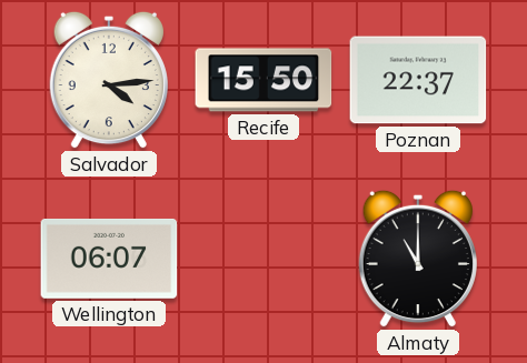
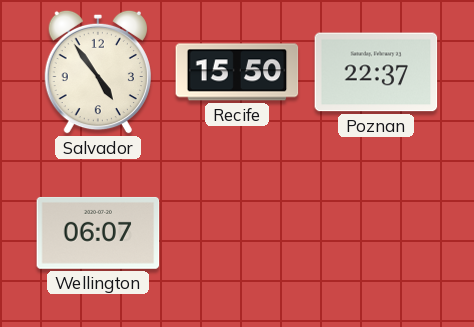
Salvador: 4:14 -> 4:54 (98, 72)
Almaty: 11:00 -> none (418, 259)
